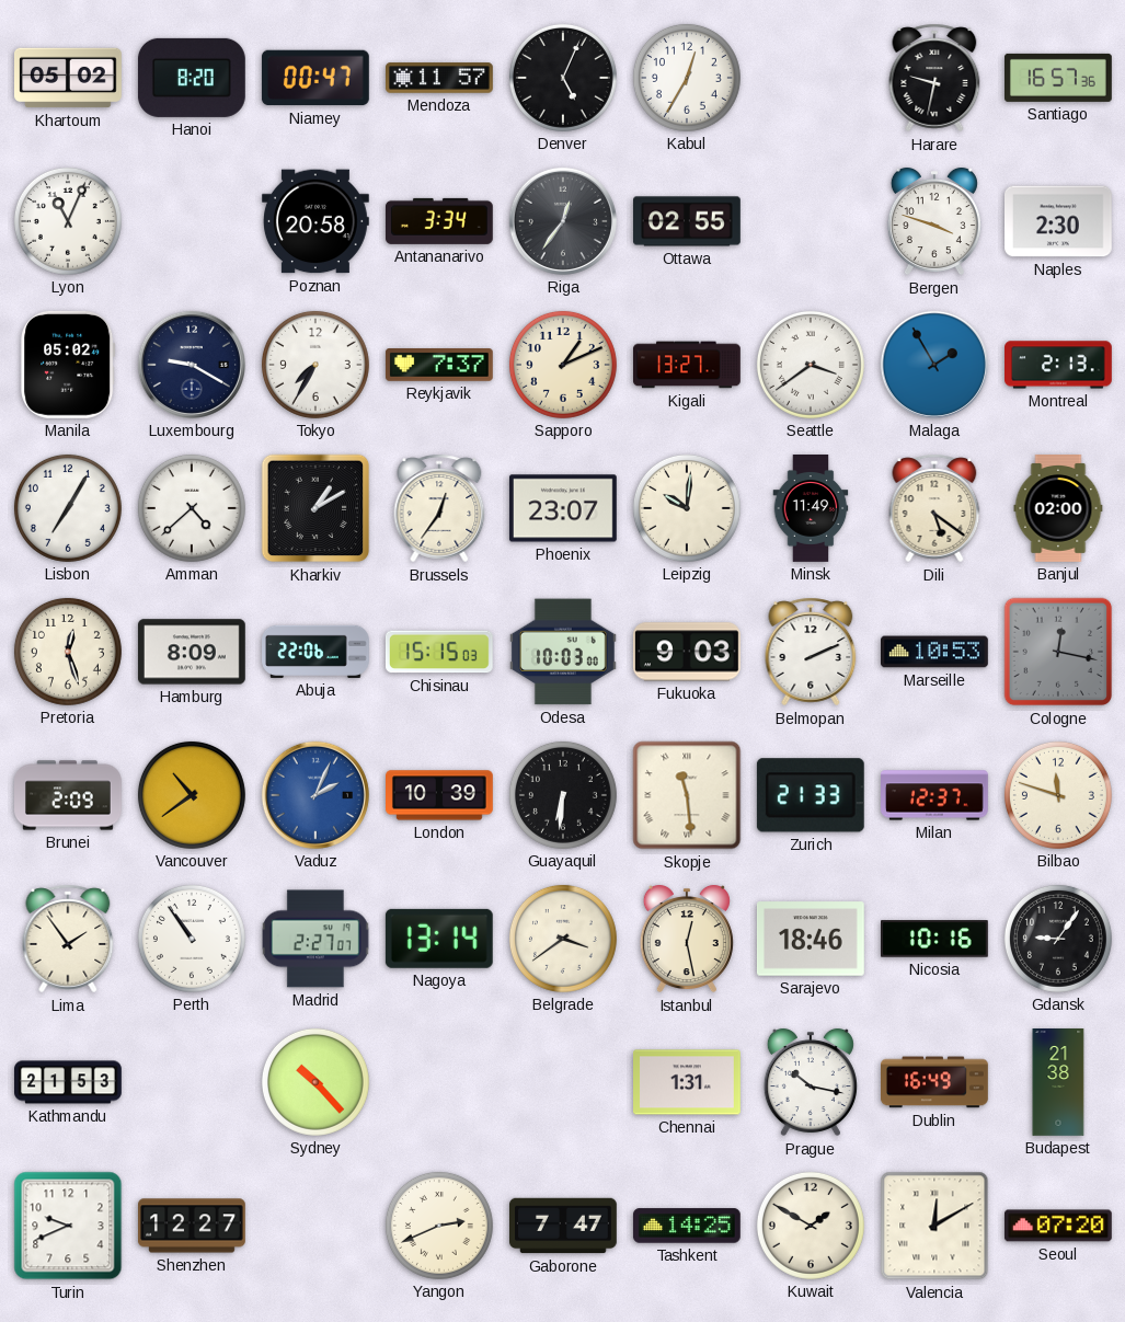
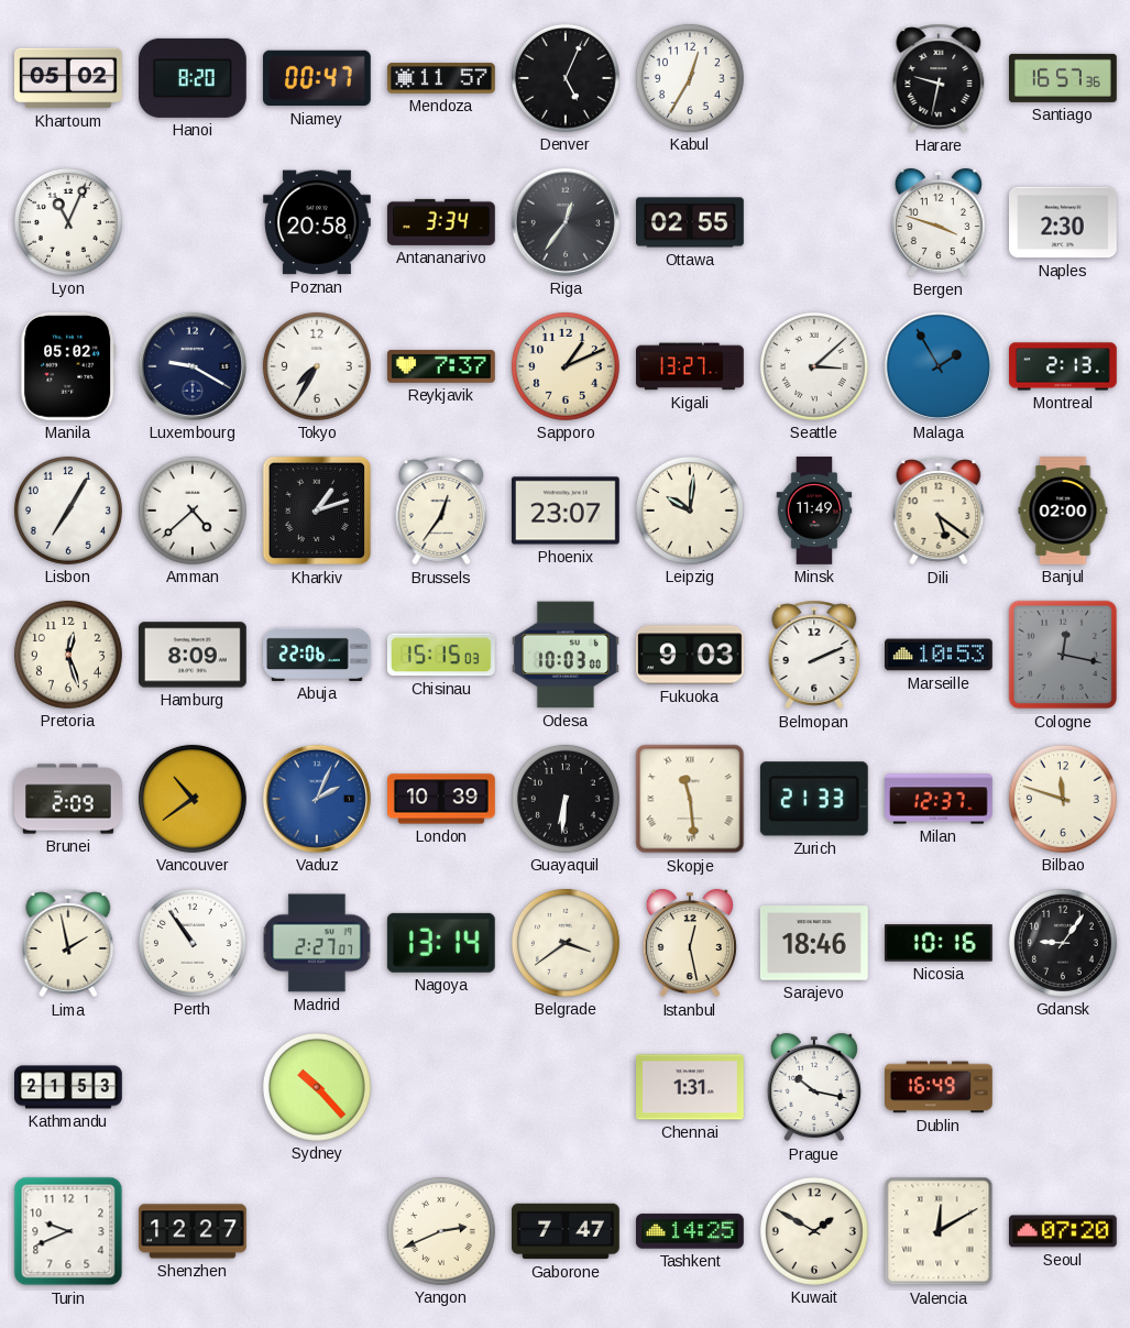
Seattle: 3:39 -> 3:08 (814, 366)
Kharkiv: 1:10 -> 1:12 (317, 511)
Lima: 1:54 -> 1:58 (68, 943)
Budapest: 21:38 -> none (1058, 1082)
